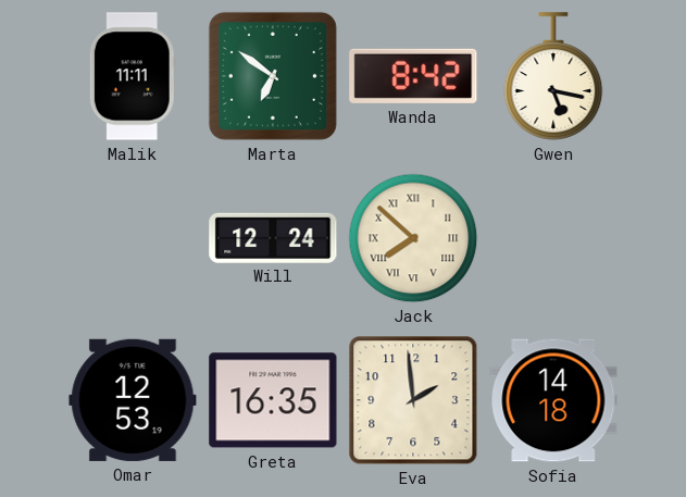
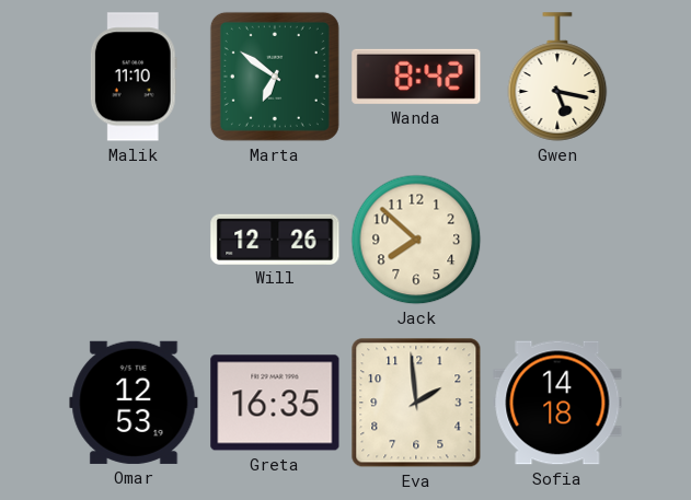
Malik: 11:11 -> 11:10 (134, 77)
Will: 12:24 -> 12:26 (275, 239)
Jack numerals: Roman -> Arabic (416, 240)
